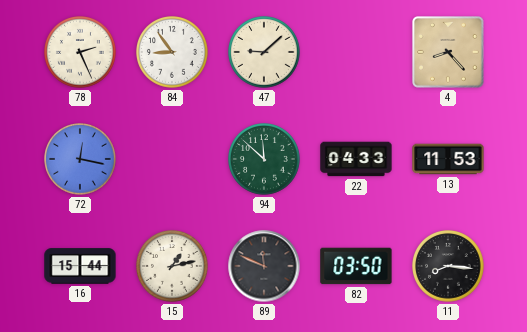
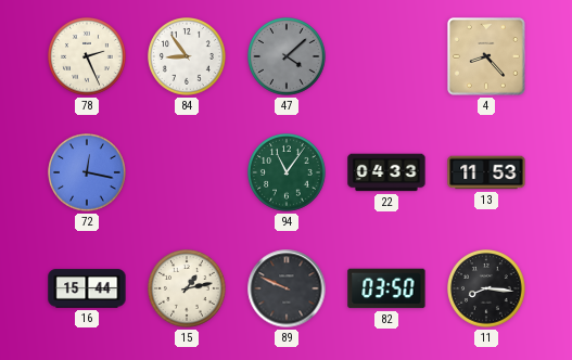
47: 9:08 -> 4:08 (288, 57)
47 dial: cream -> grey (288, 57)
94: 11:52 -> 11:06 (288, 173)
89: 11:49 -> 9:49 (287, 288)
